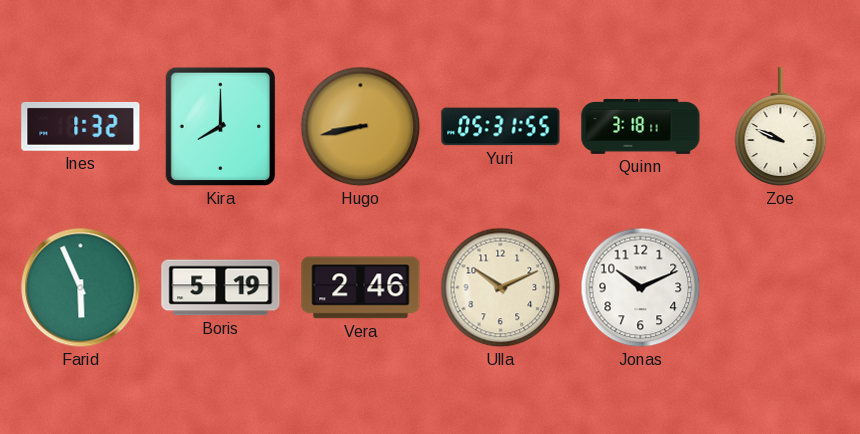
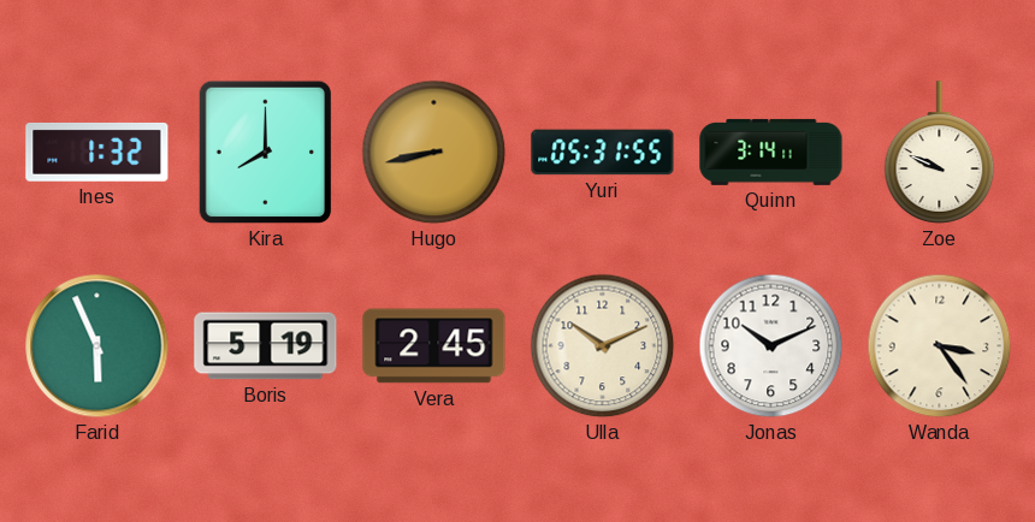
Quinn: 3:18 -> 3:14 (771, 152)
Vera: 2:46 -> 2:45 (434, 346)
Wanda: none -> 3:24 (940, 346)
